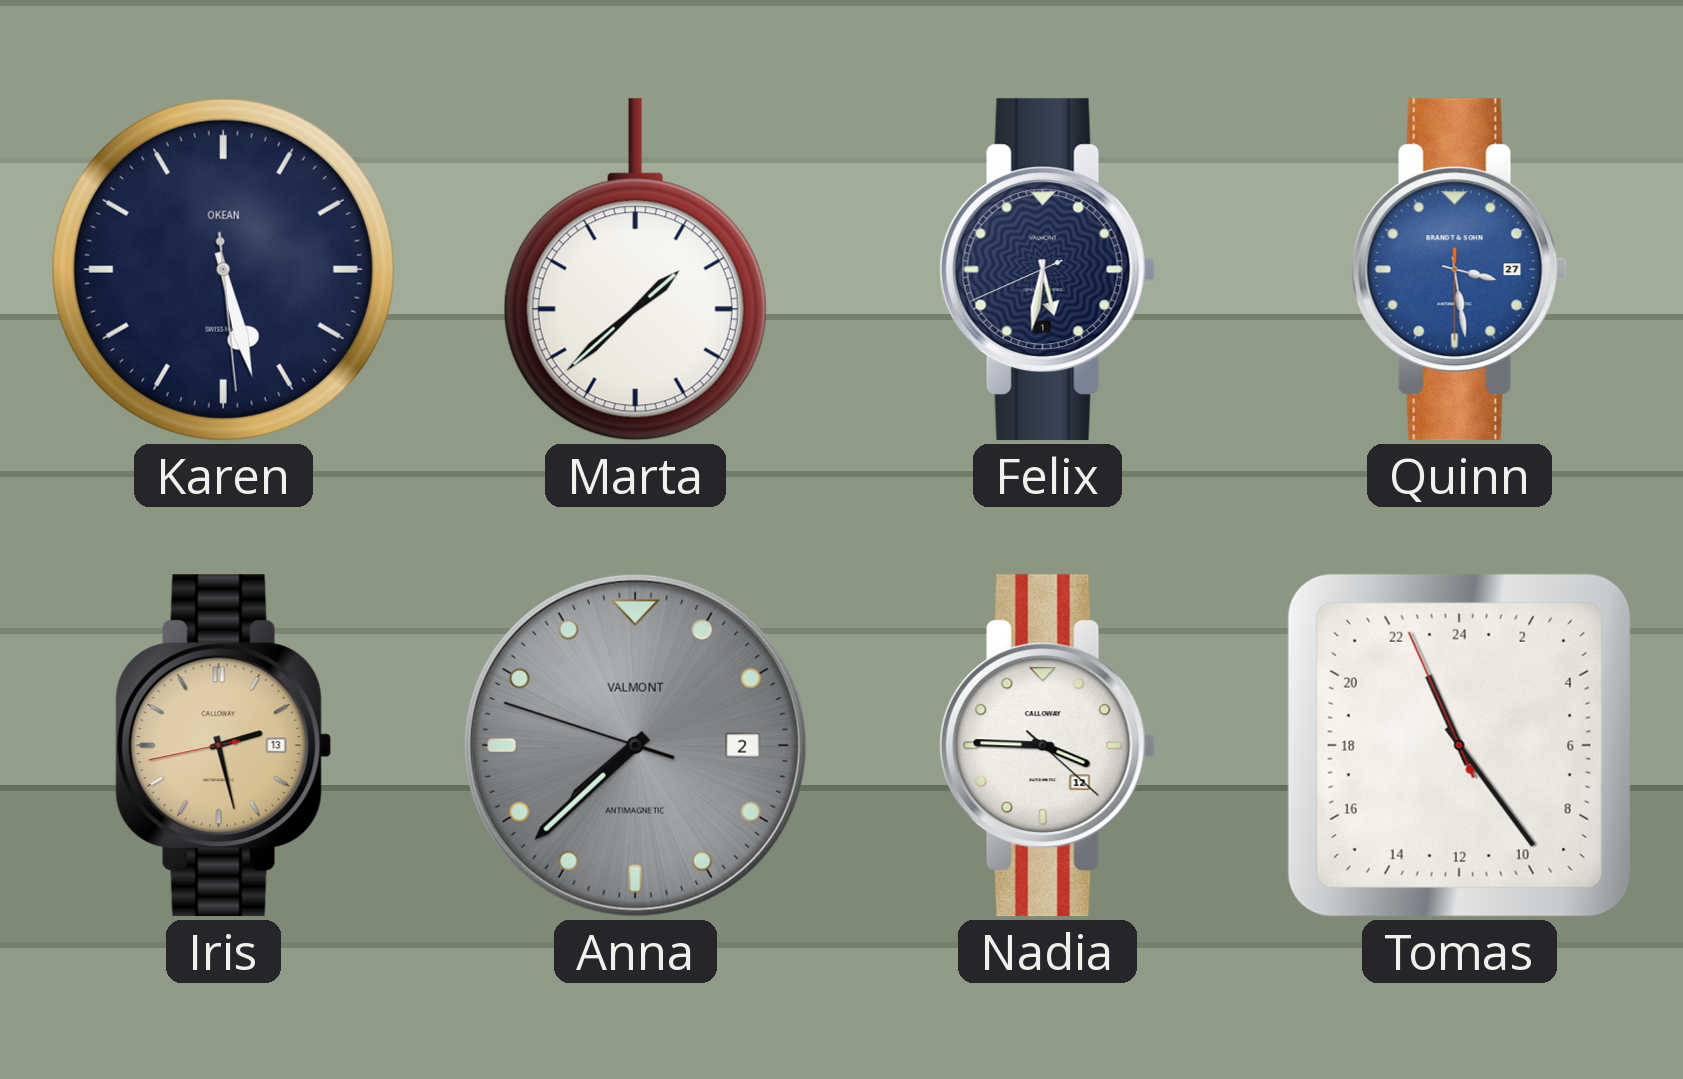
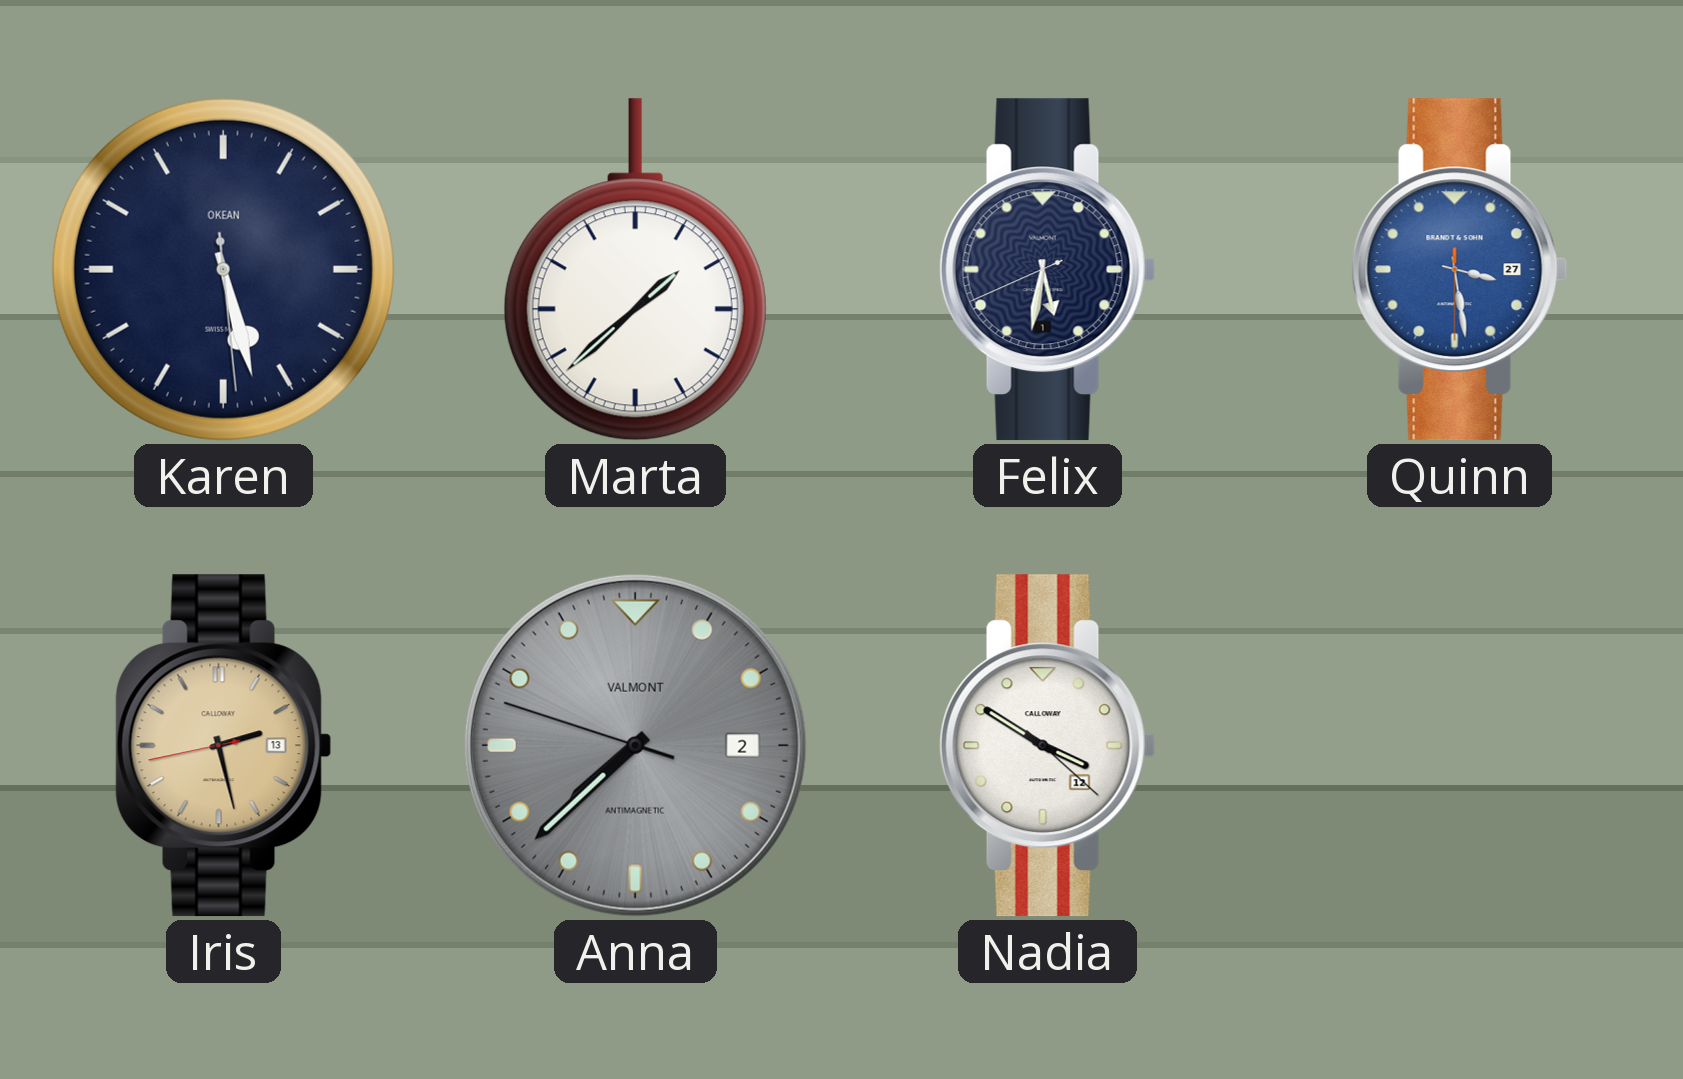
Nadia: 3:45 -> 3:50 (1048, 746)
Tomas: 22:23 -> none (1459, 745)
